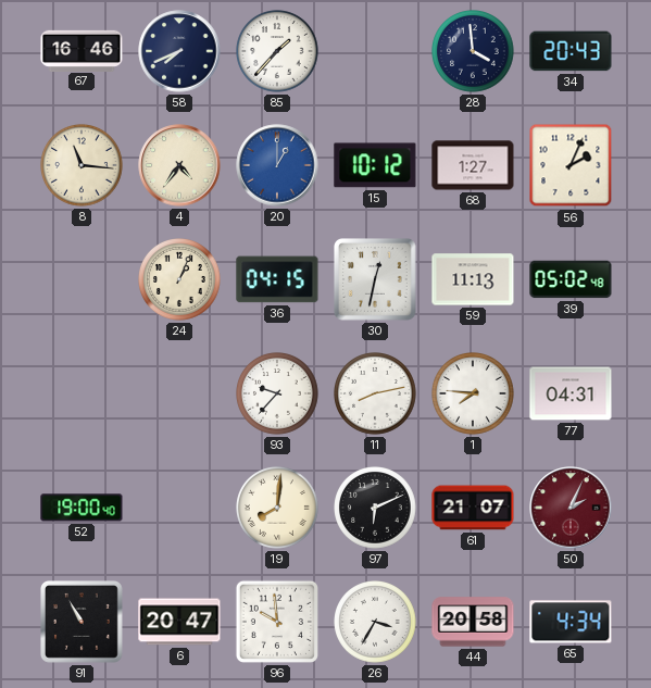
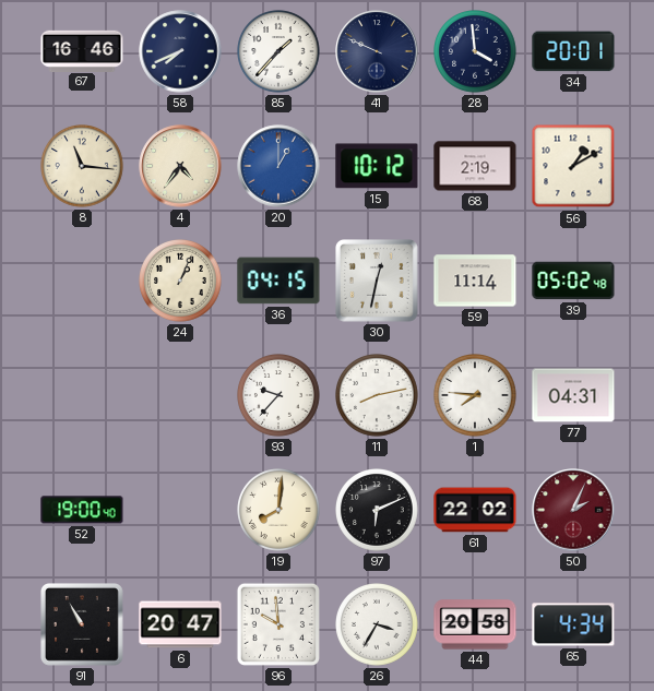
41: none -> 9:49 (377, 51)
34: 20:43 -> 20:01 (573, 51)
68: 1:27 -> 2:19 (475, 166)
56: 2:04 -> 1:10 (573, 166)
59: 11:13 -> 11:14 (475, 281)
61: 21:07 -> 22:02 (475, 510)
